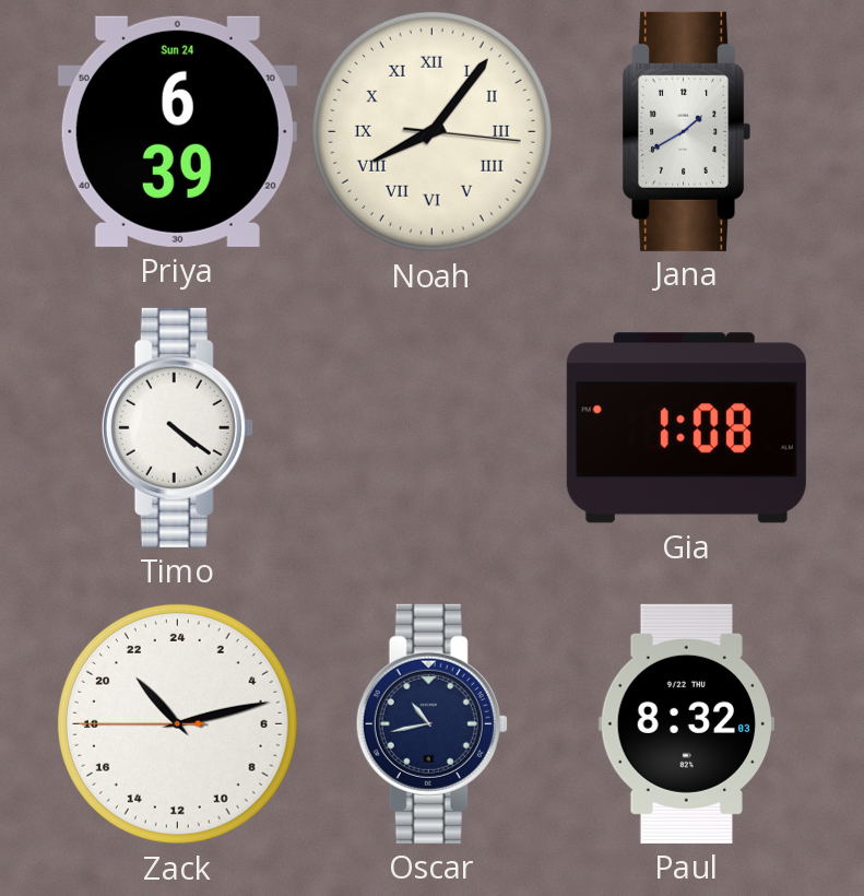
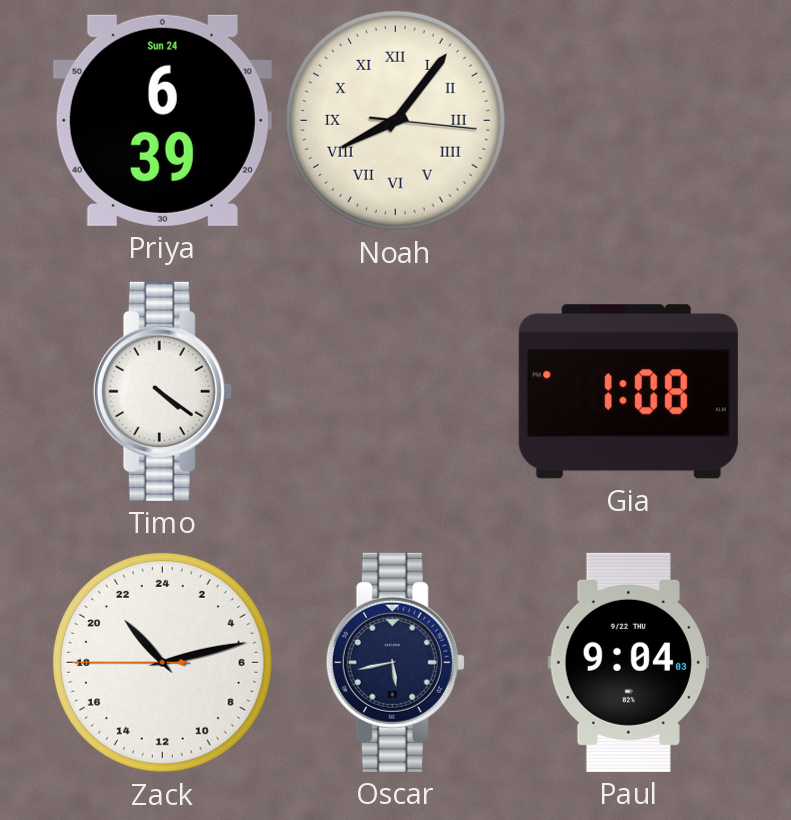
Jana: 1:40 -> none (686, 131)
Oscar: 10:43 -> 5:43 (395, 662)
Paul: 8:32 -> 9:04 (628, 662)
